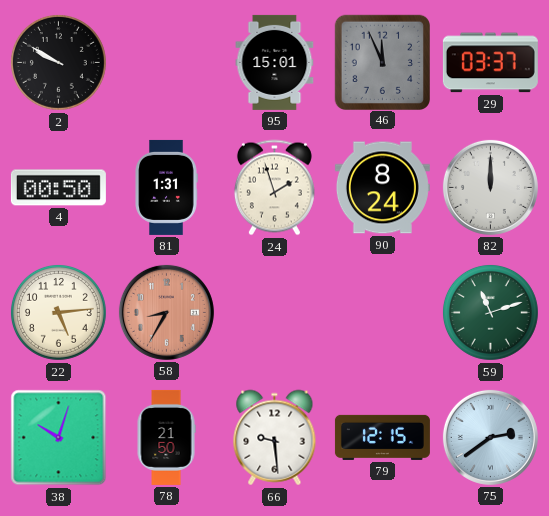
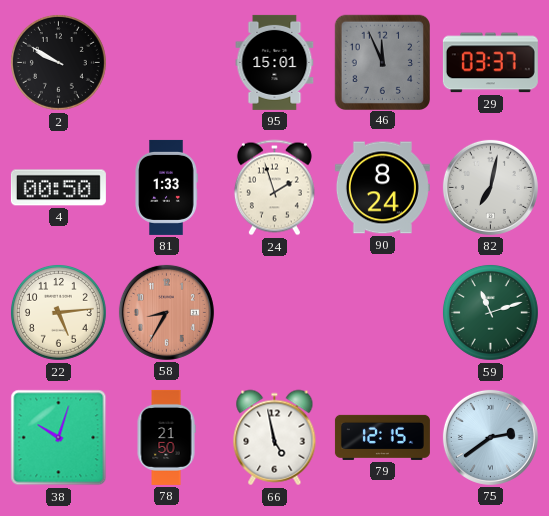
81: 1:31 -> 1:33 (166, 187)
82: 12:00 -> 7:02 (490, 187)
66: 9:29 -> 4:58 (275, 438)
